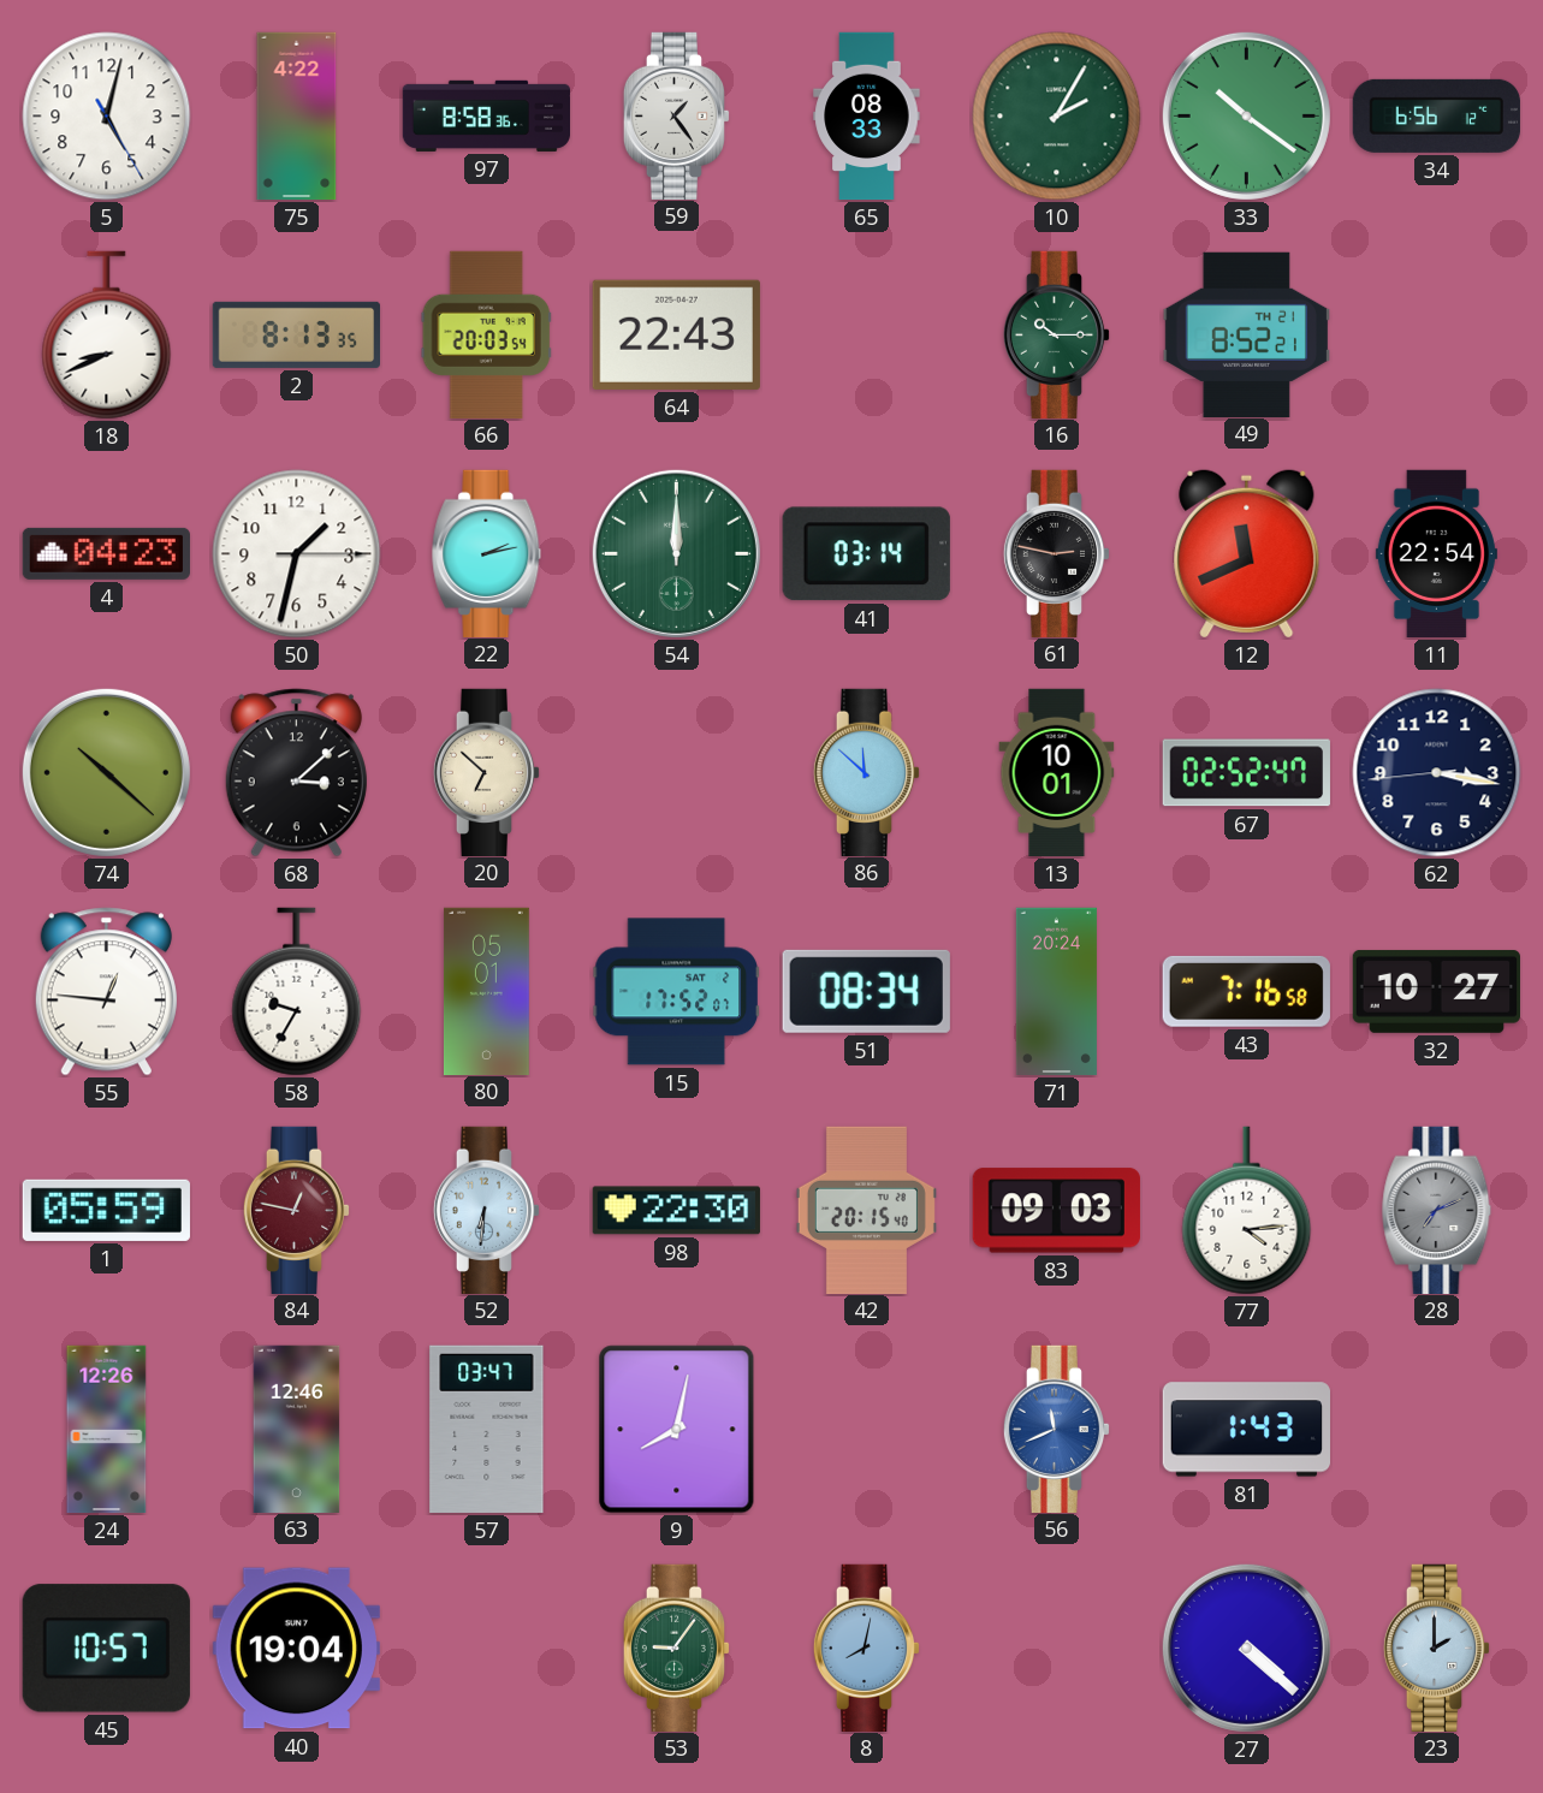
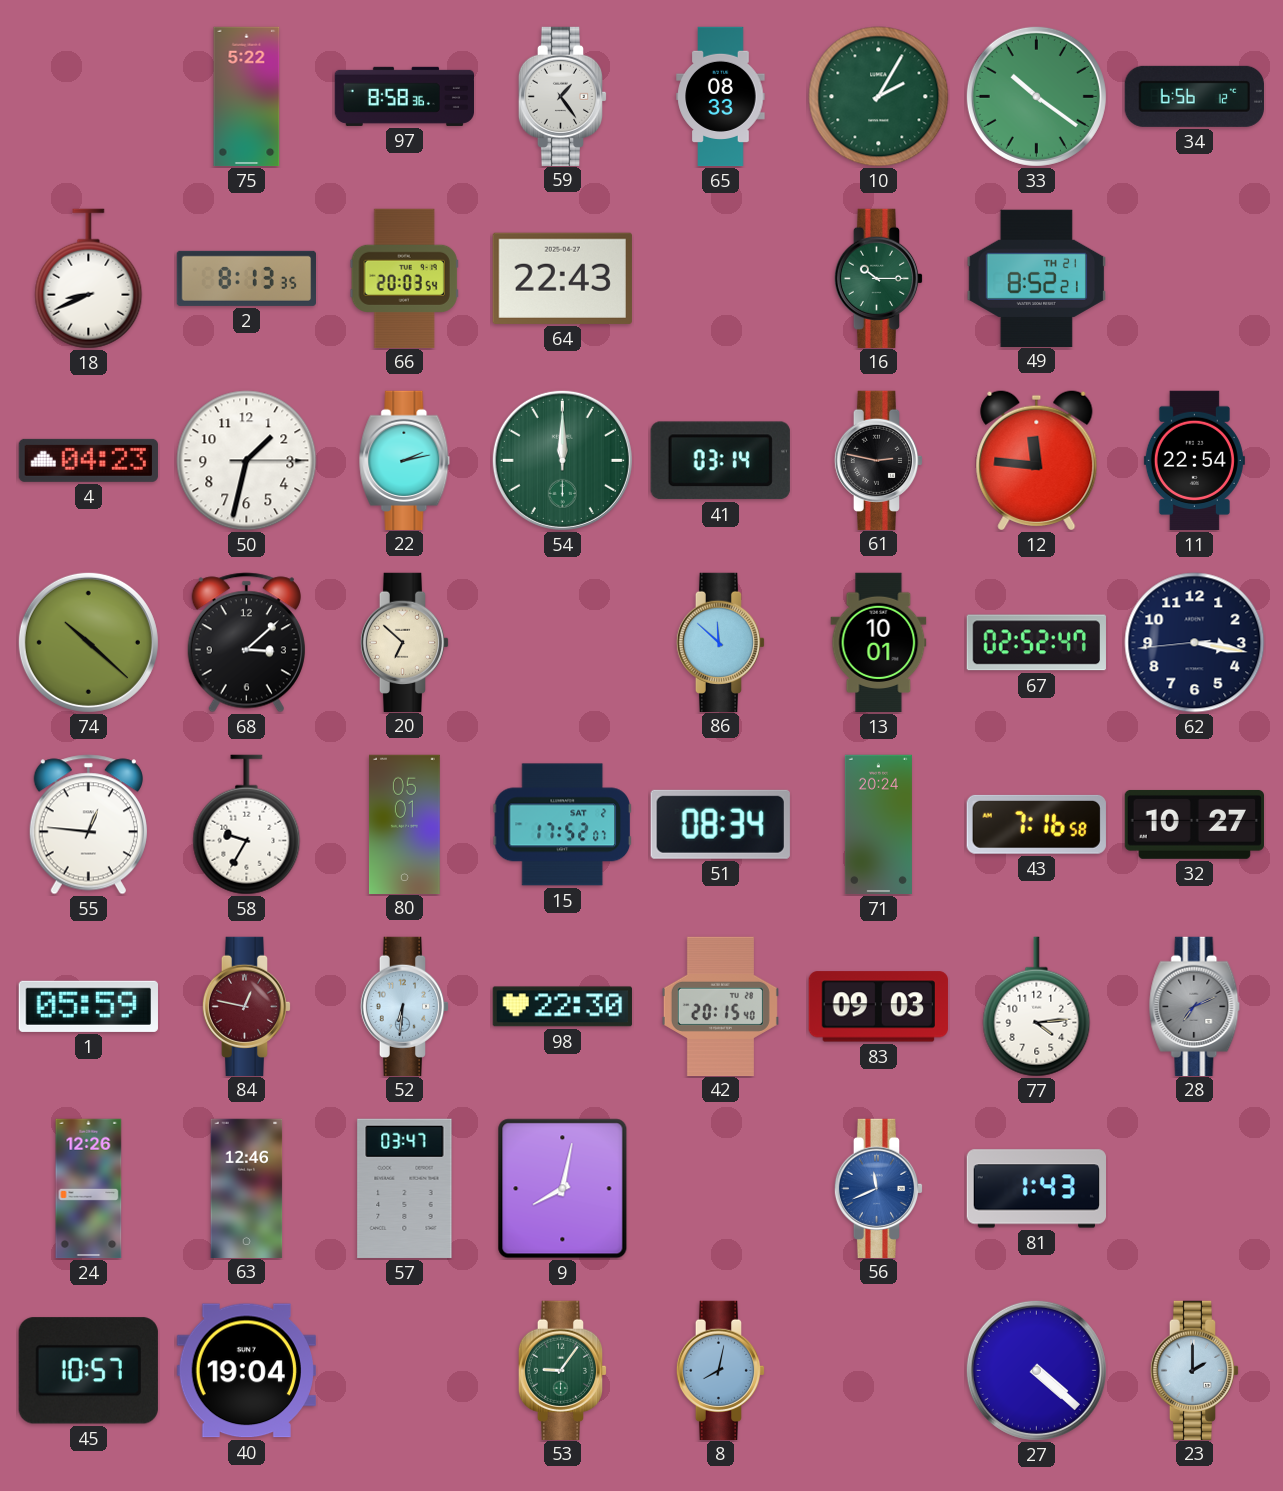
5: 5:02 -> none (107, 117)
75: 4:22 -> 5:22 (247, 97)
12: 11:41 -> 11:46 (1037, 461)
